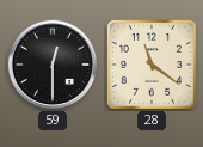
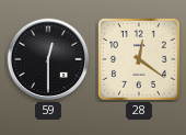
28: 11:21 -> 12:21 (140, 60)
